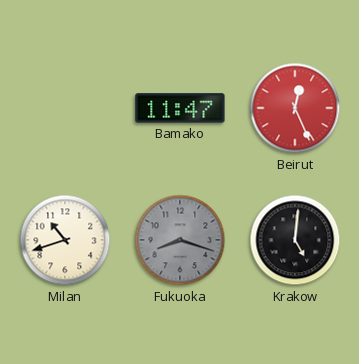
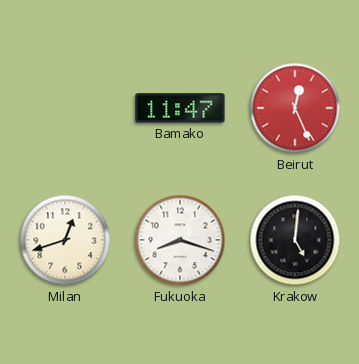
Milan: 10:42 -> 12:42 (65, 240)
Fukuoka dial: grey -> white (180, 240)
